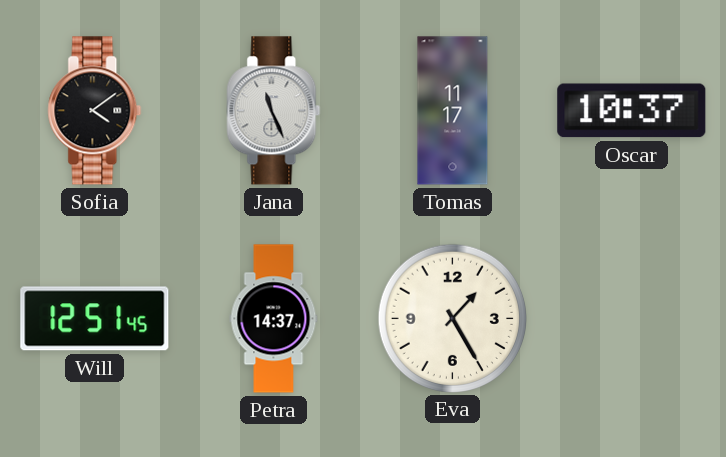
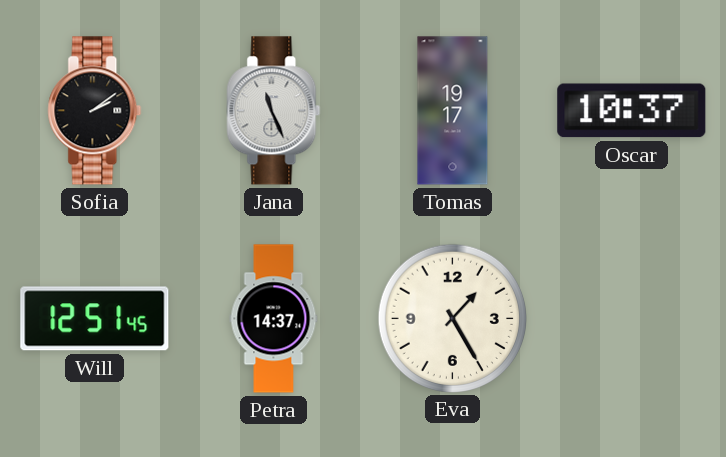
Sofia: 4:09 -> 2:09 (95, 111)
Tomas: 11:17 -> 19:17 (453, 111)
